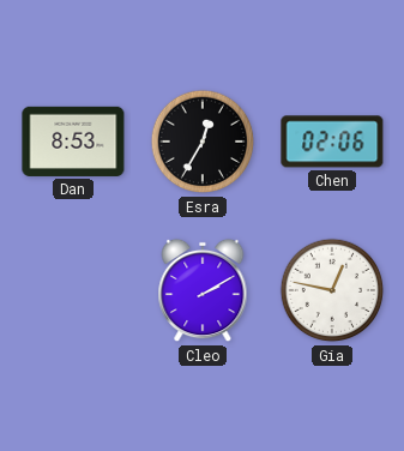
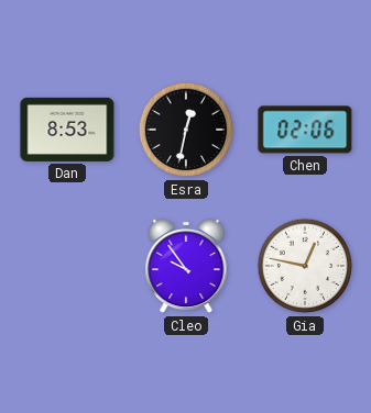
Esra: 12:35 -> 12:32 (186, 130)
Cleo: 2:10 -> 9:54 (186, 266)
